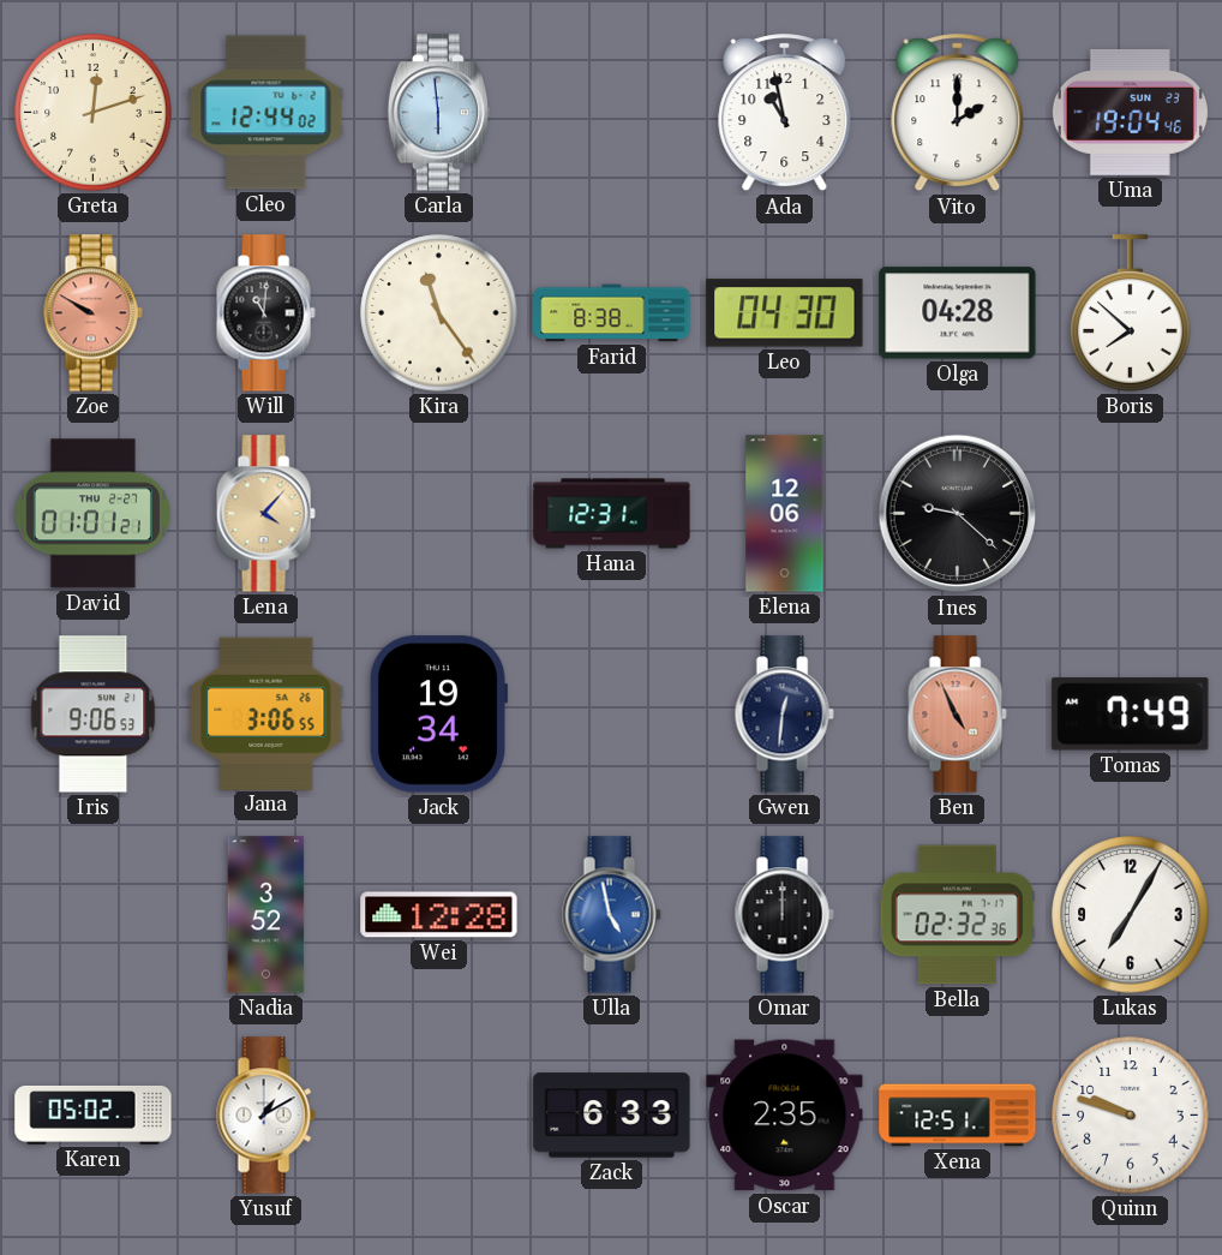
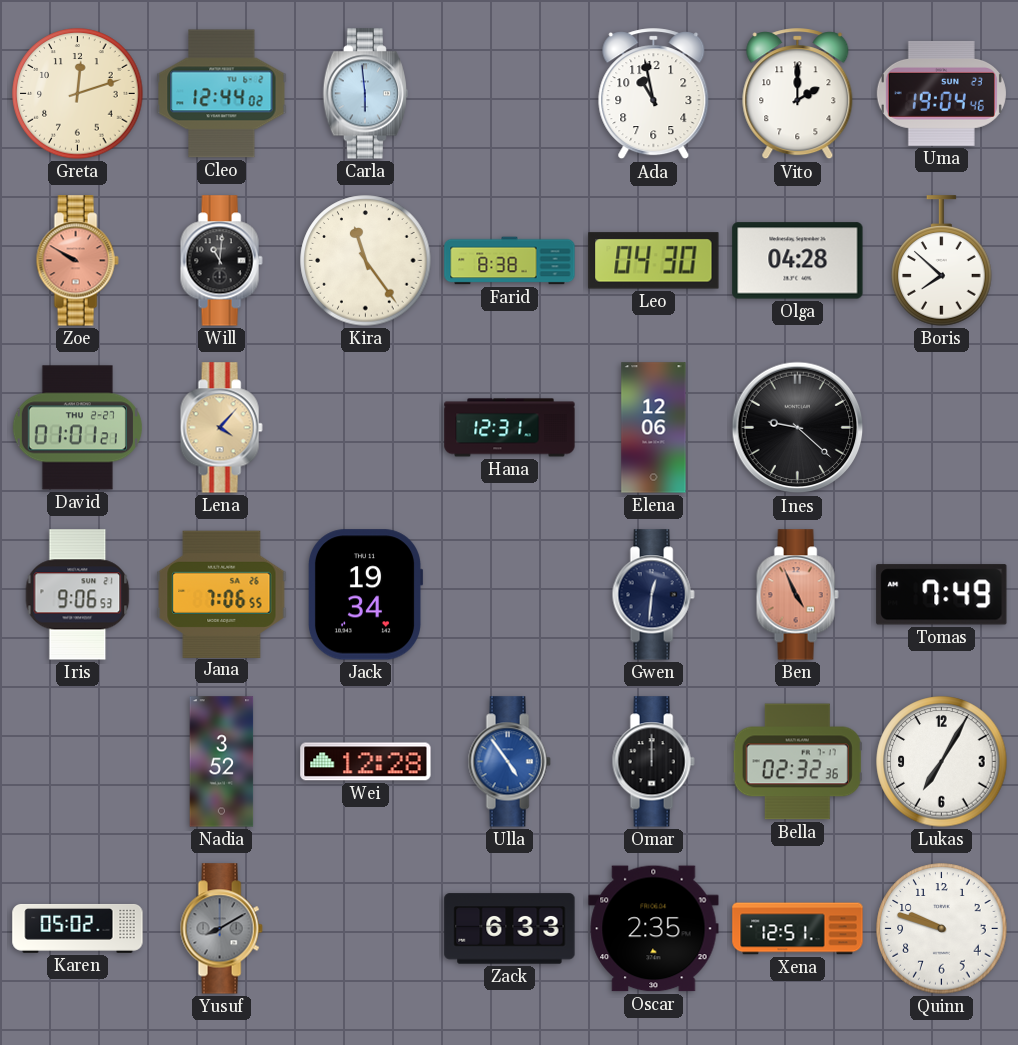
Jana: 3:06 -> 7:06 (222, 594)
Ulla: 4:58 -> 4:54 (509, 762)
Yusuf: 1:10 -> 8:10 (221, 929)
Yusuf dial: white -> grey (221, 929)
